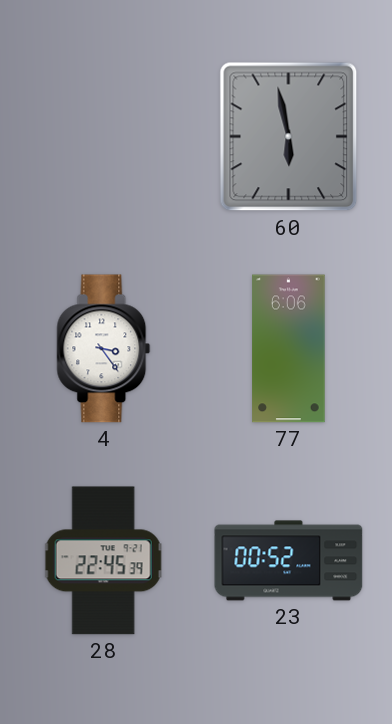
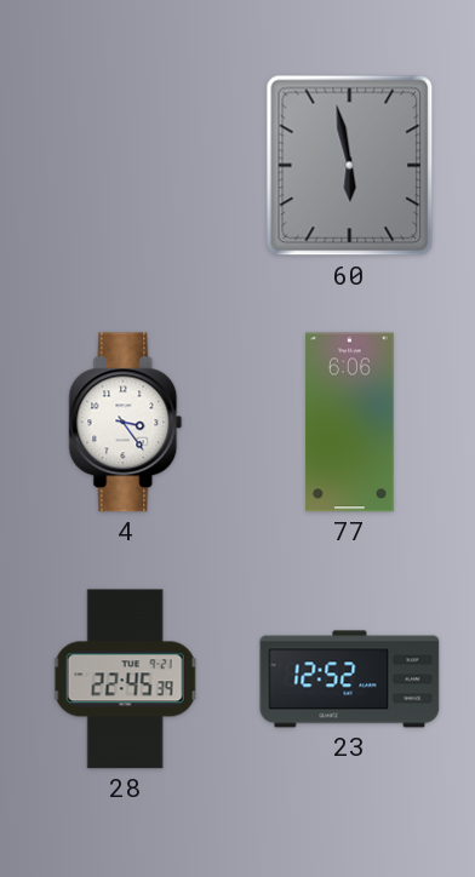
23: 00:52 -> 12:52 (350, 680)
